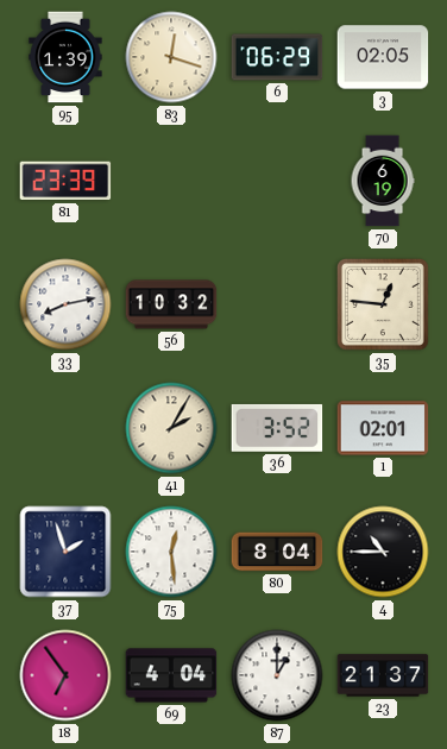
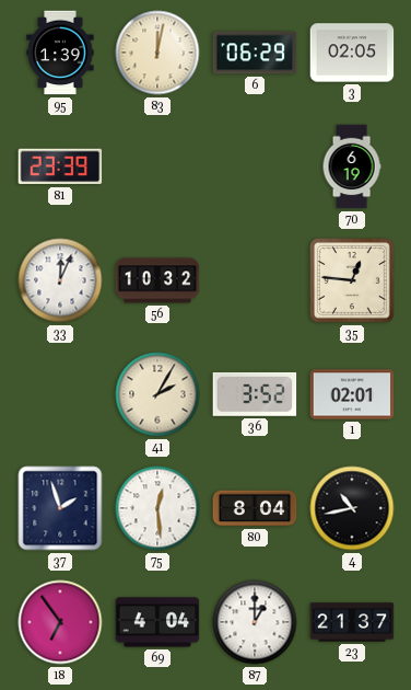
83: 12:18 -> 12:02 (157, 53)
33: 8:13 -> 12:04 (60, 280)
4: 10:45 -> 10:43 (352, 508)
